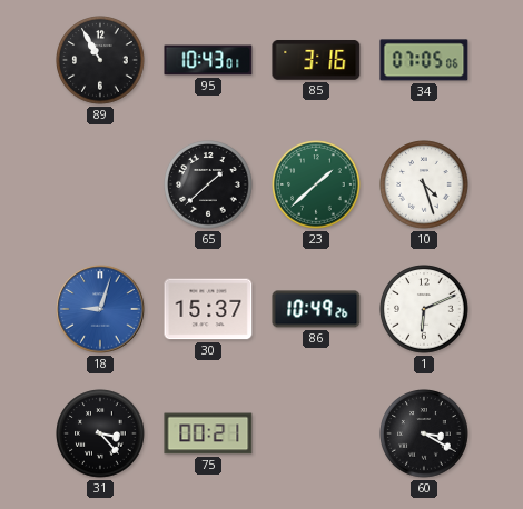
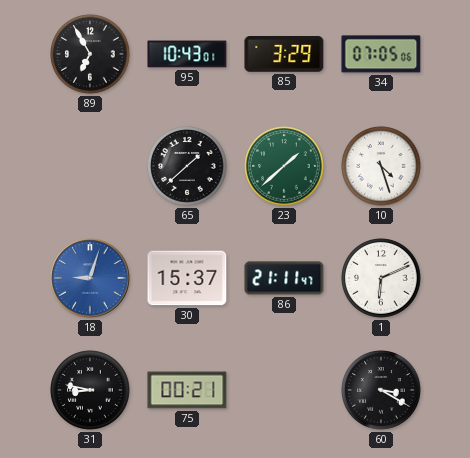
89: 10:55 -> 6:55 (90, 54)
85: 3:16 -> 3:29 (284, 55)
86: 10:49 -> 21:11 (284, 278)
31: 3:23 -> 8:47 (90, 390)
